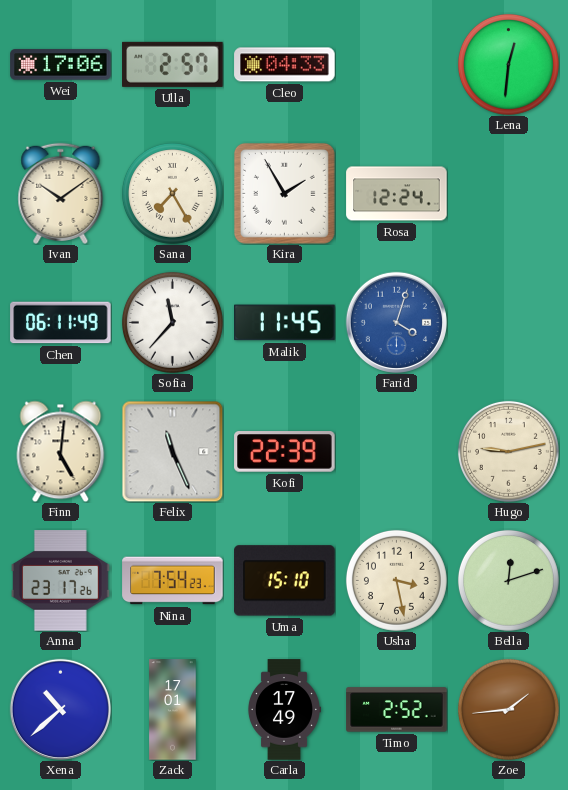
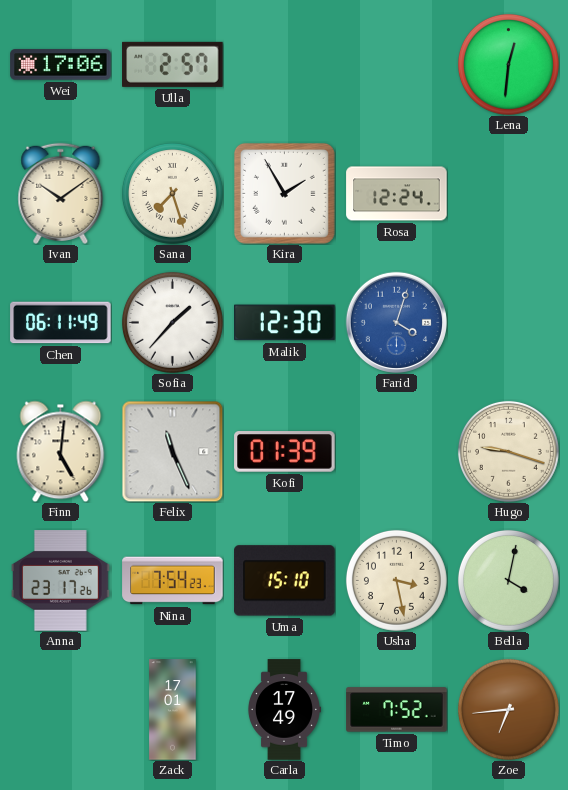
Cleo: 04:33 -> none (285, 65)
Sana: 7:25 -> 7:27 (172, 193)
Sofia: 11:37 -> 1:37 (172, 322)
Malik: 11:45 -> 12:30 (285, 323)
Kofi: 22:39 -> 01:39 (285, 452)
Hugo: 9:13 -> 9:18 (508, 451)
Bella: 12:12 -> 4:02 (508, 580)
Xena: 10:38 -> none (60, 709)
Timo: 2:52 -> 7:52 (397, 710)
Zoe: 1:44 -> 6:44 (508, 709)
